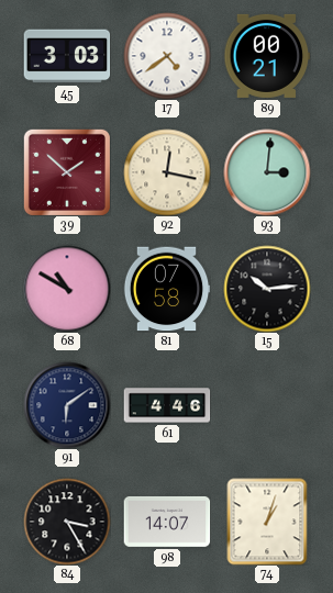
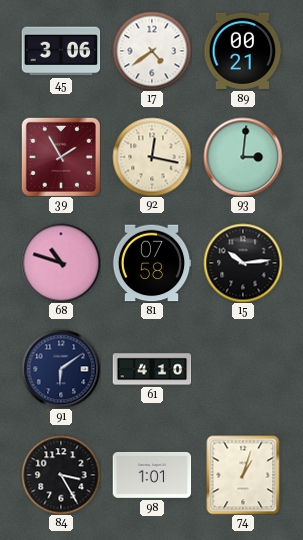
45: 3:03 -> 3:06 (61, 51)
39: 1:52 -> 1:55 (61, 157)
68: 10:50 -> 10:48 (61, 263)
61: 4:46 -> 4:10 (152, 369)
98: 14:07 -> 1:01 (152, 475)
